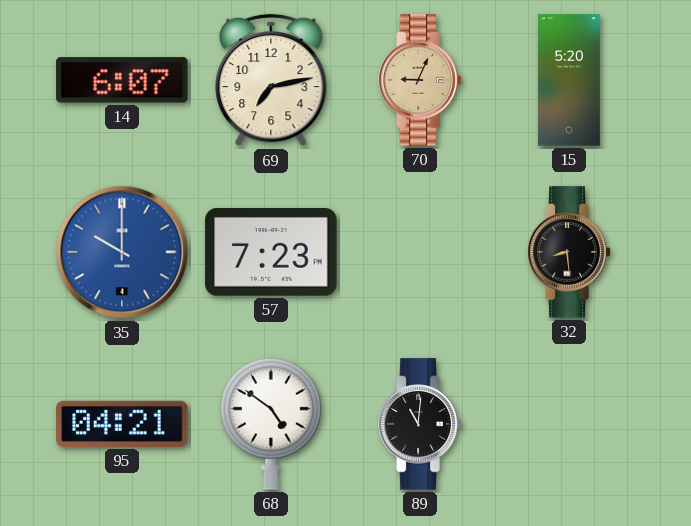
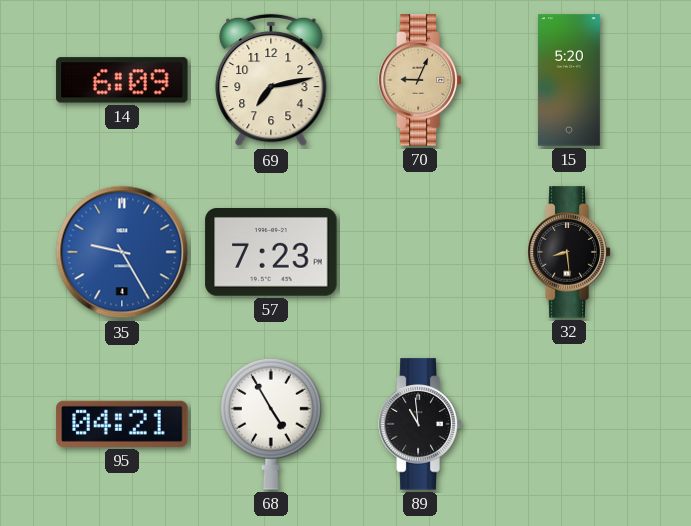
14: 6:07 -> 6:09 (122, 80)
35: 10:00 -> 9:25 (122, 252)
68: 4:51 -> 4:55 (271, 424)
89: 11:01 -> 10:59 (420, 424)
